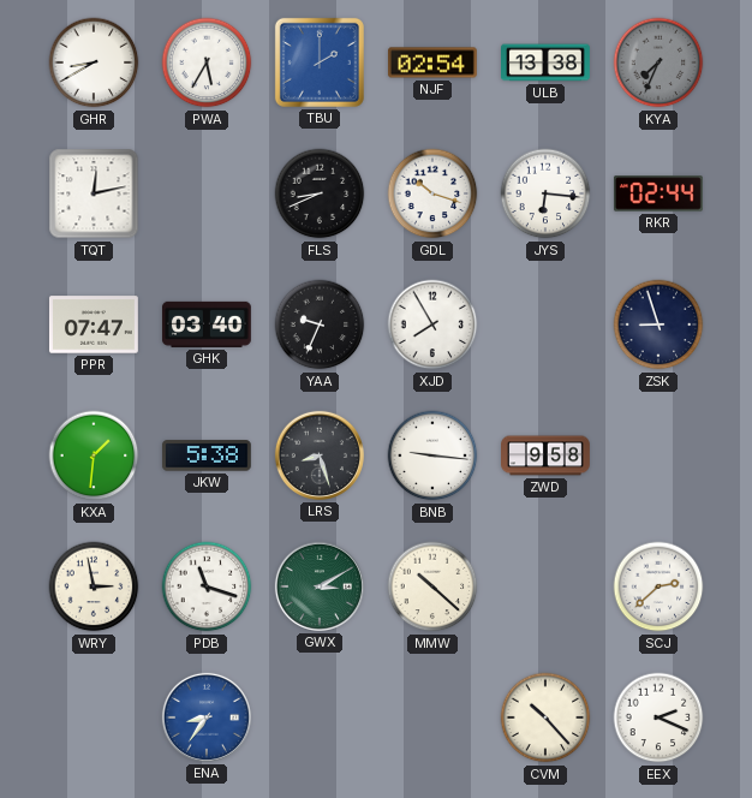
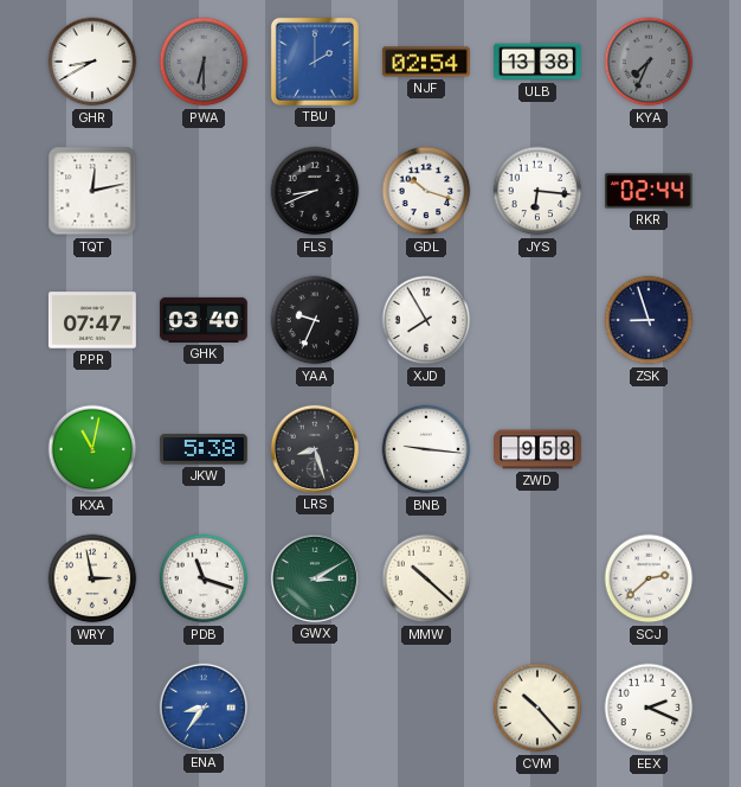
PWA: 5:35 -> 6:30 (204, 62)
PWA dial: white -> grey (204, 62)
KXA: 1:31 -> 11:02 (92, 449)
